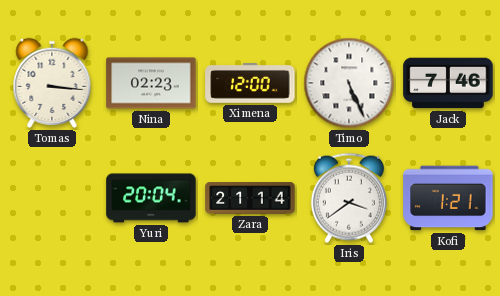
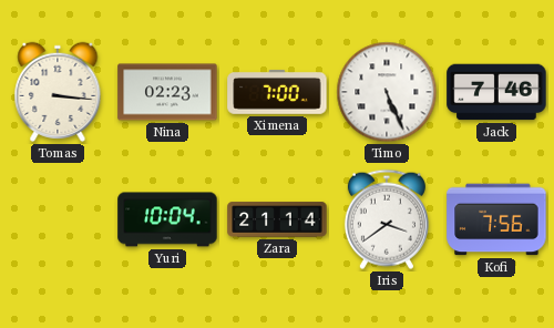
Ximena: 12:00 -> 7:00 (277, 93)
Yuri: 20:04 -> 10:04 (167, 219)
Kofi: 1:21 -> 7:56 (496, 219)
